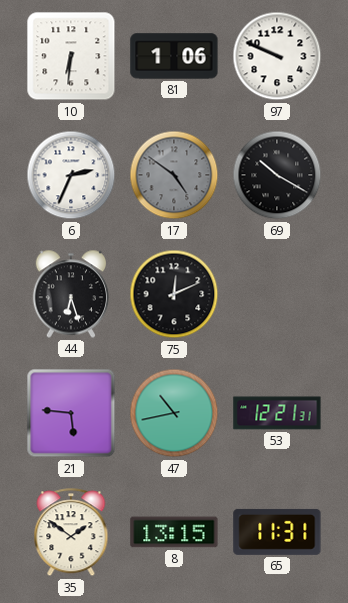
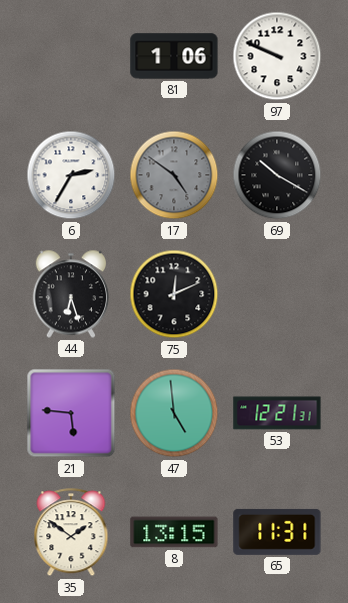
10: 6:31 -> none (71, 56)
6: 2:34 -> 2:35 (71, 175)
47: 10:43 -> 4:59 (174, 413)
